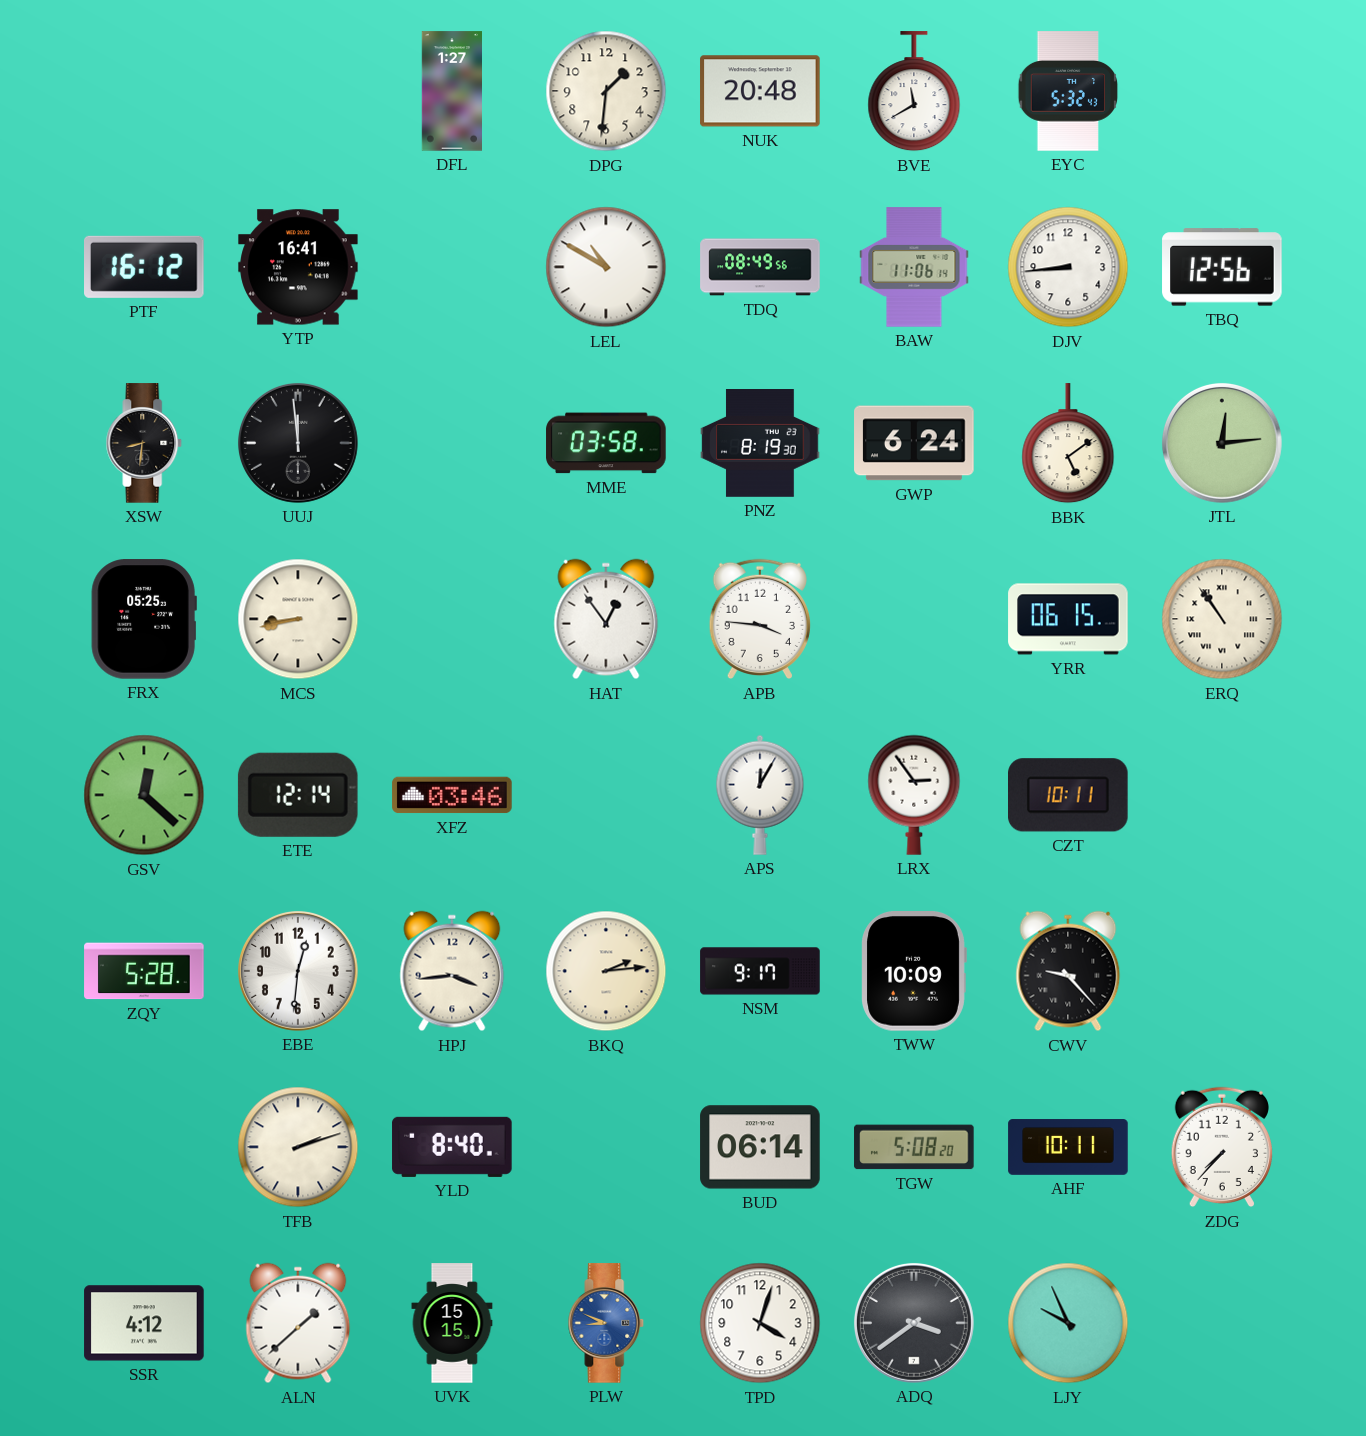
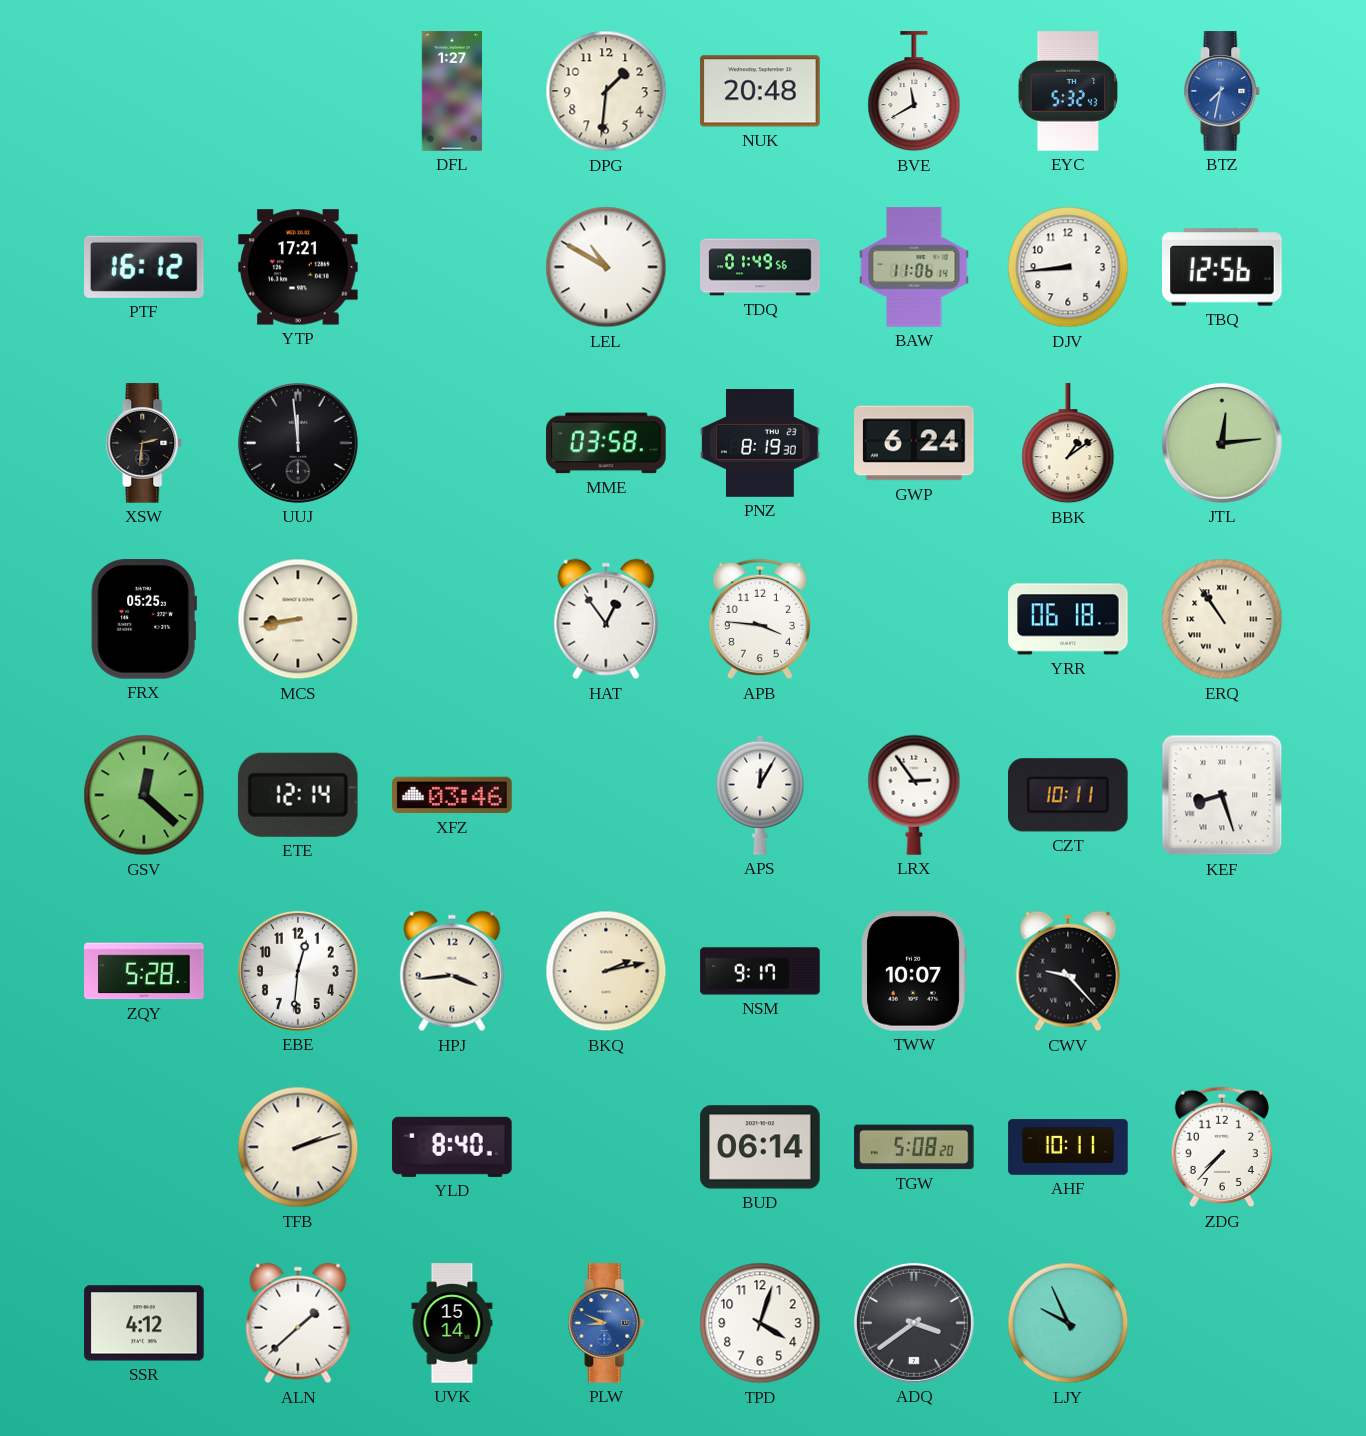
BTZ: none -> 7:32 (1222, 91)
YTP: 16:41 -> 17:21 (298, 267)
TDQ: 08:49 -> 01:49 (760, 267)
XSW: 8:31 -> 2:31 (144, 443)
BBK: 5:09 -> 1:09 (1068, 444)
YRR: 06:15 -> 06:18 (1068, 619)
KEF: none -> 8:27 (1222, 795)
BKQ: 2:14 -> 2:13 (606, 971)
TWW: 10:09 -> 10:07 (914, 972)
UVK: 15:15 -> 15:14 (452, 1323)
